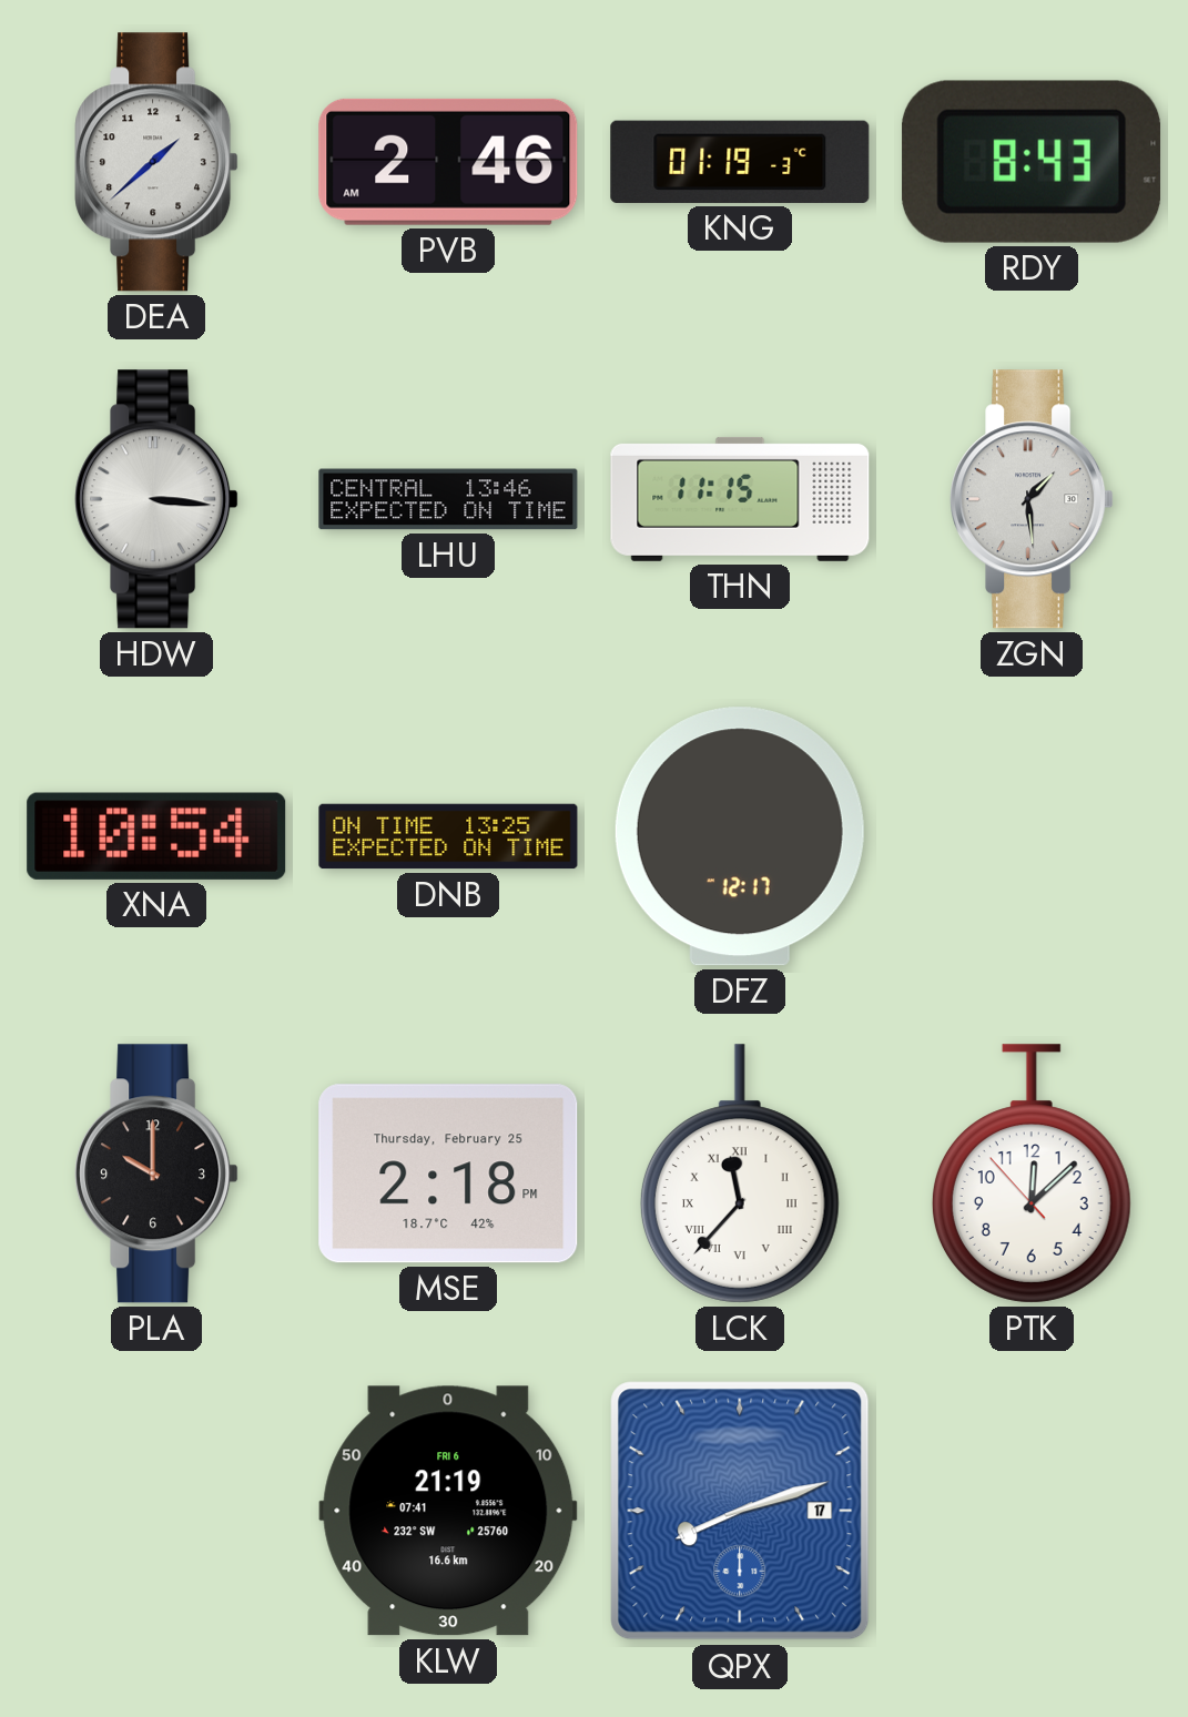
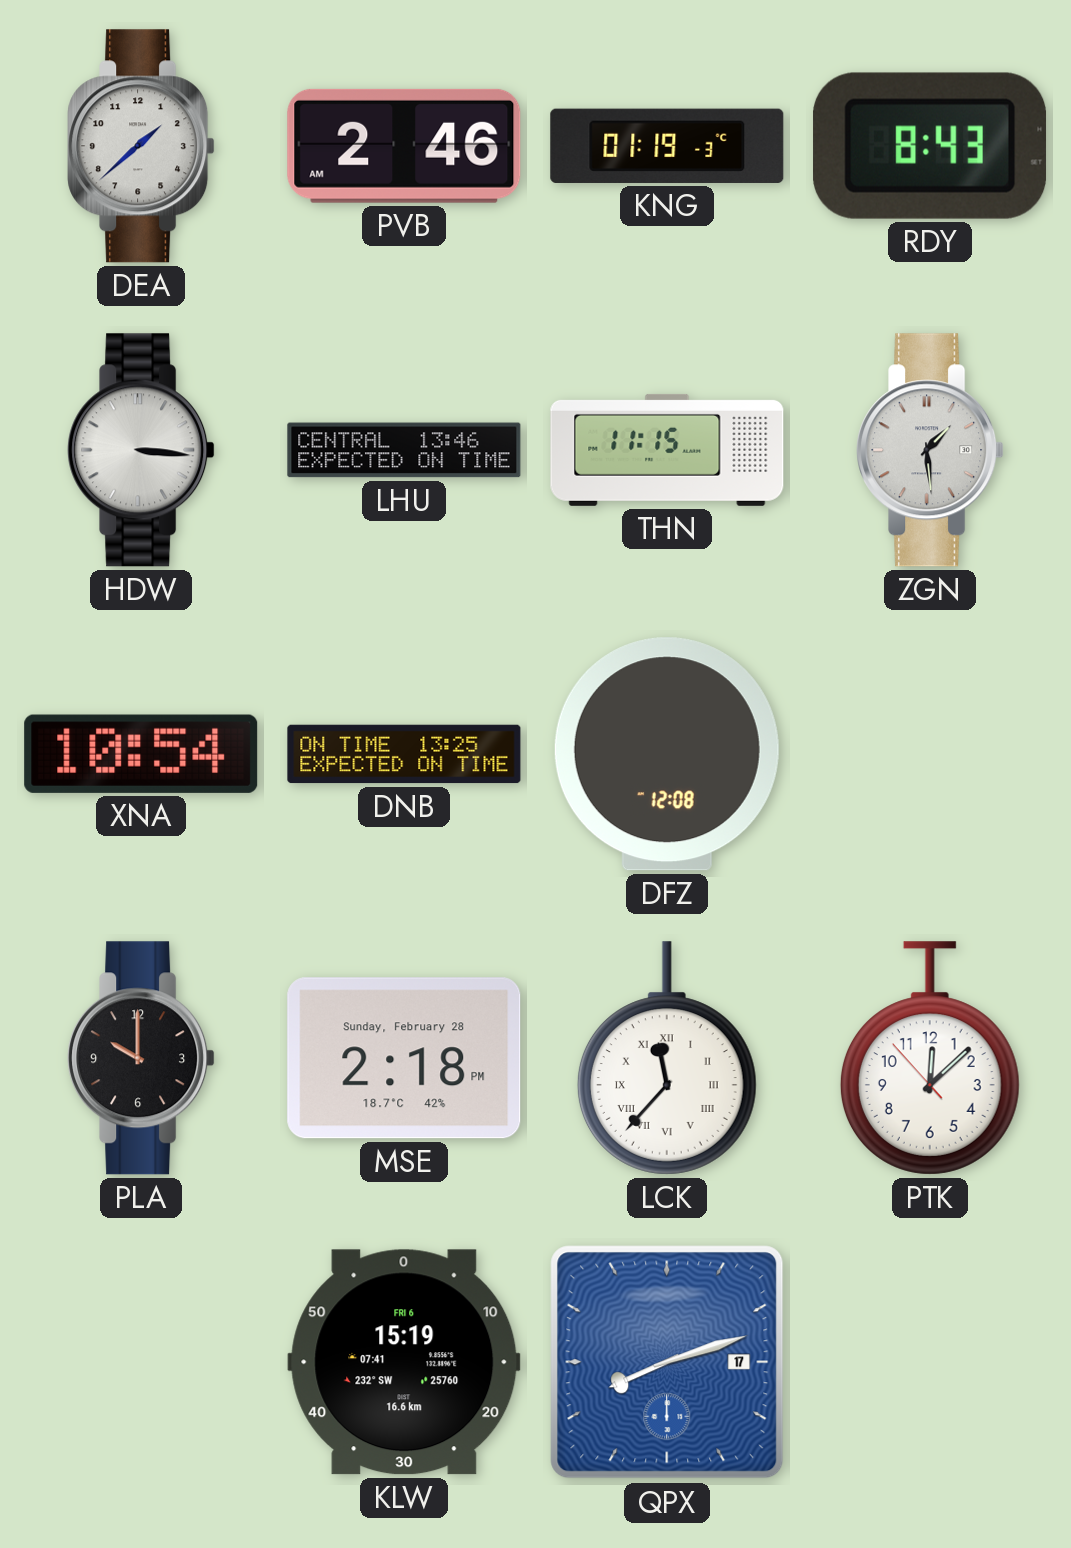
DFZ: 12:17 -> 12:08 (667, 754)
MSE date: Thursday, February 25 -> Sunday, February 28 (404, 1058)
KLW: 21:19 -> 15:19 (404, 1362)
